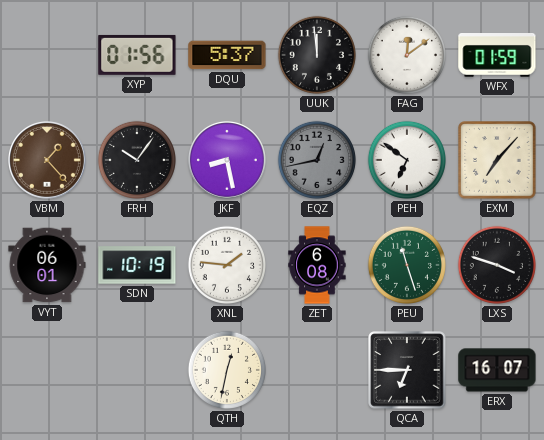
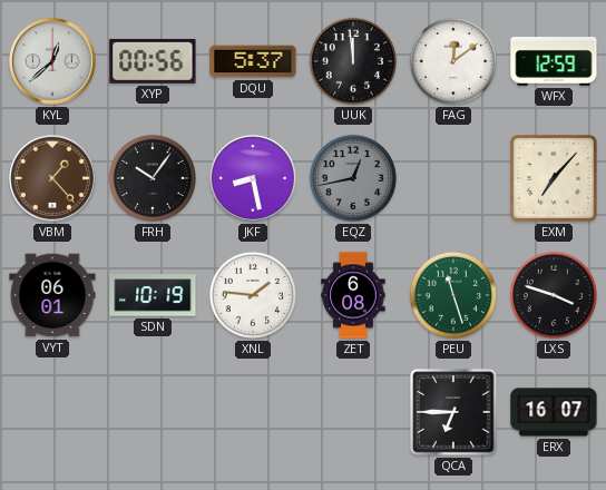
KYL: none -> 12:38 (52, 61)
XYP: 01:56 -> 00:56 (153, 61)
WFX: 01:59 -> 12:59 (554, 62)
PEH: 6:51 -> none (407, 160)
QTH: 12:32 -> none (227, 370)
